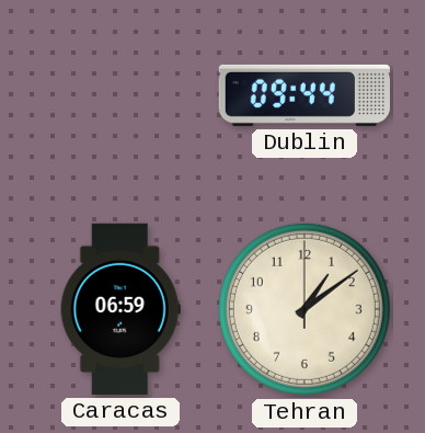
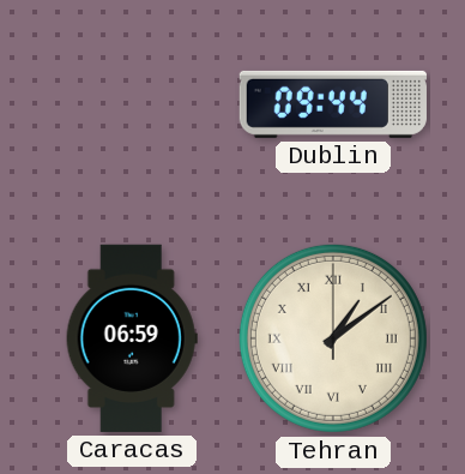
Tehran numerals: Arabic -> Roman (333, 338)
